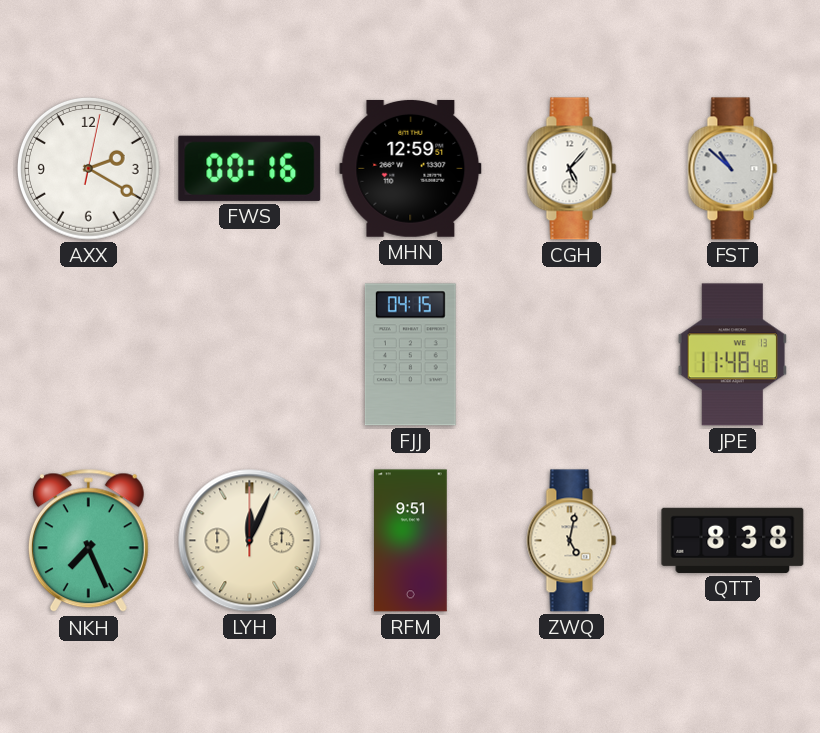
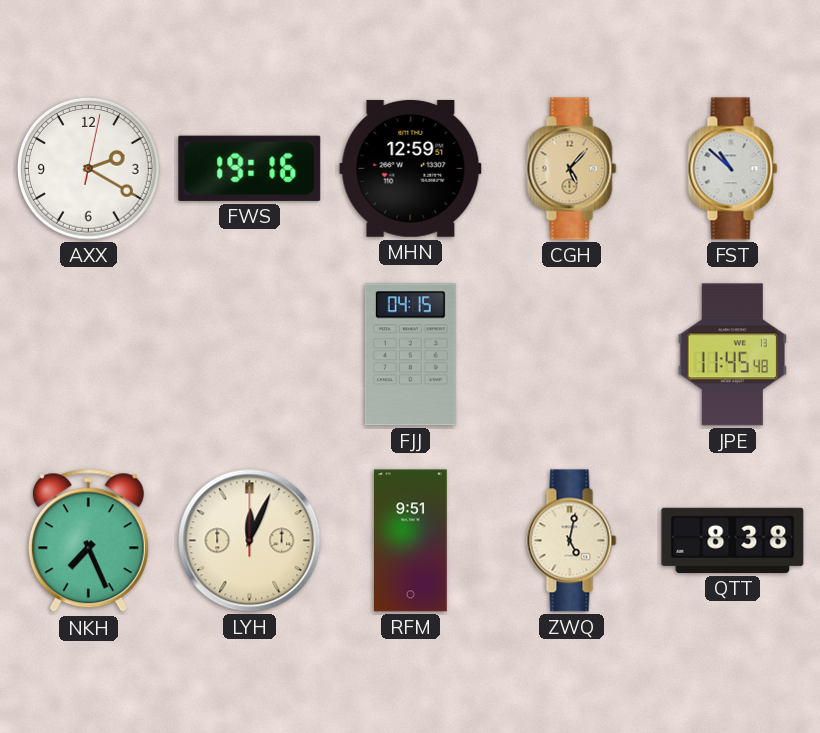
FWS: 00:16 -> 19:16 (250, 168)
CGH dial: white -> champagne (572, 169)
JPE: 11:48 -> 11:45 (732, 355)
